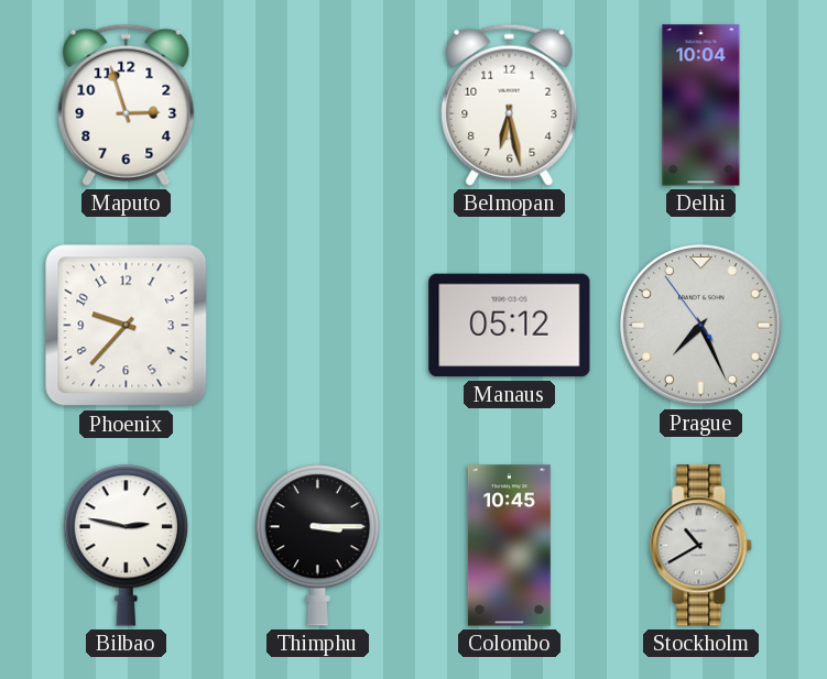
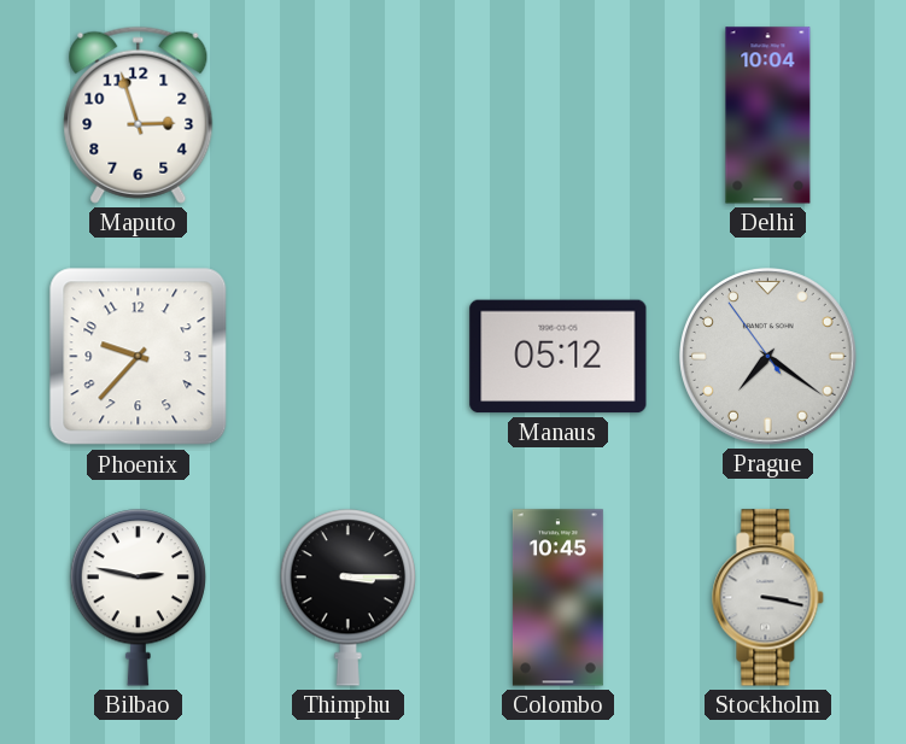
Belmopan: 6:28 -> none (510, 105)
Prague: 7:25 -> 7:20 (768, 357)
Stockholm: 10:40 -> 3:17 (768, 598)
